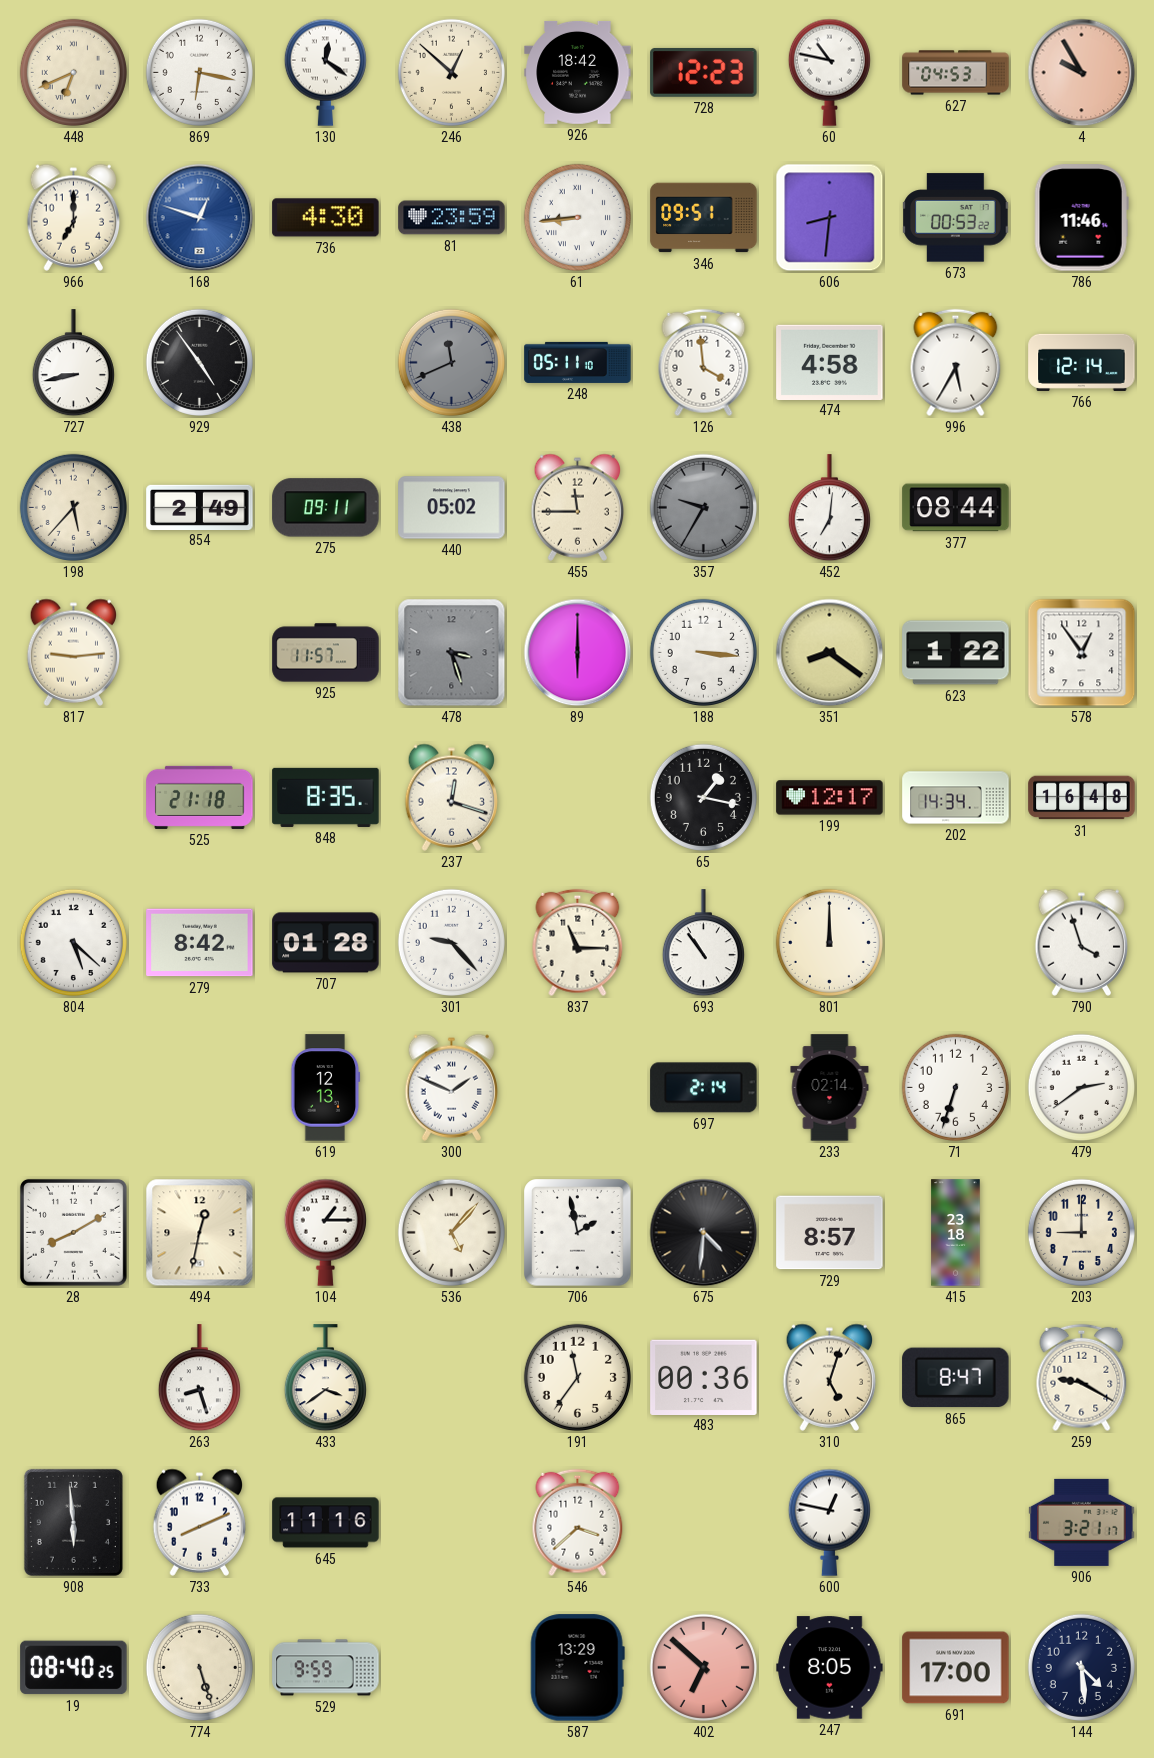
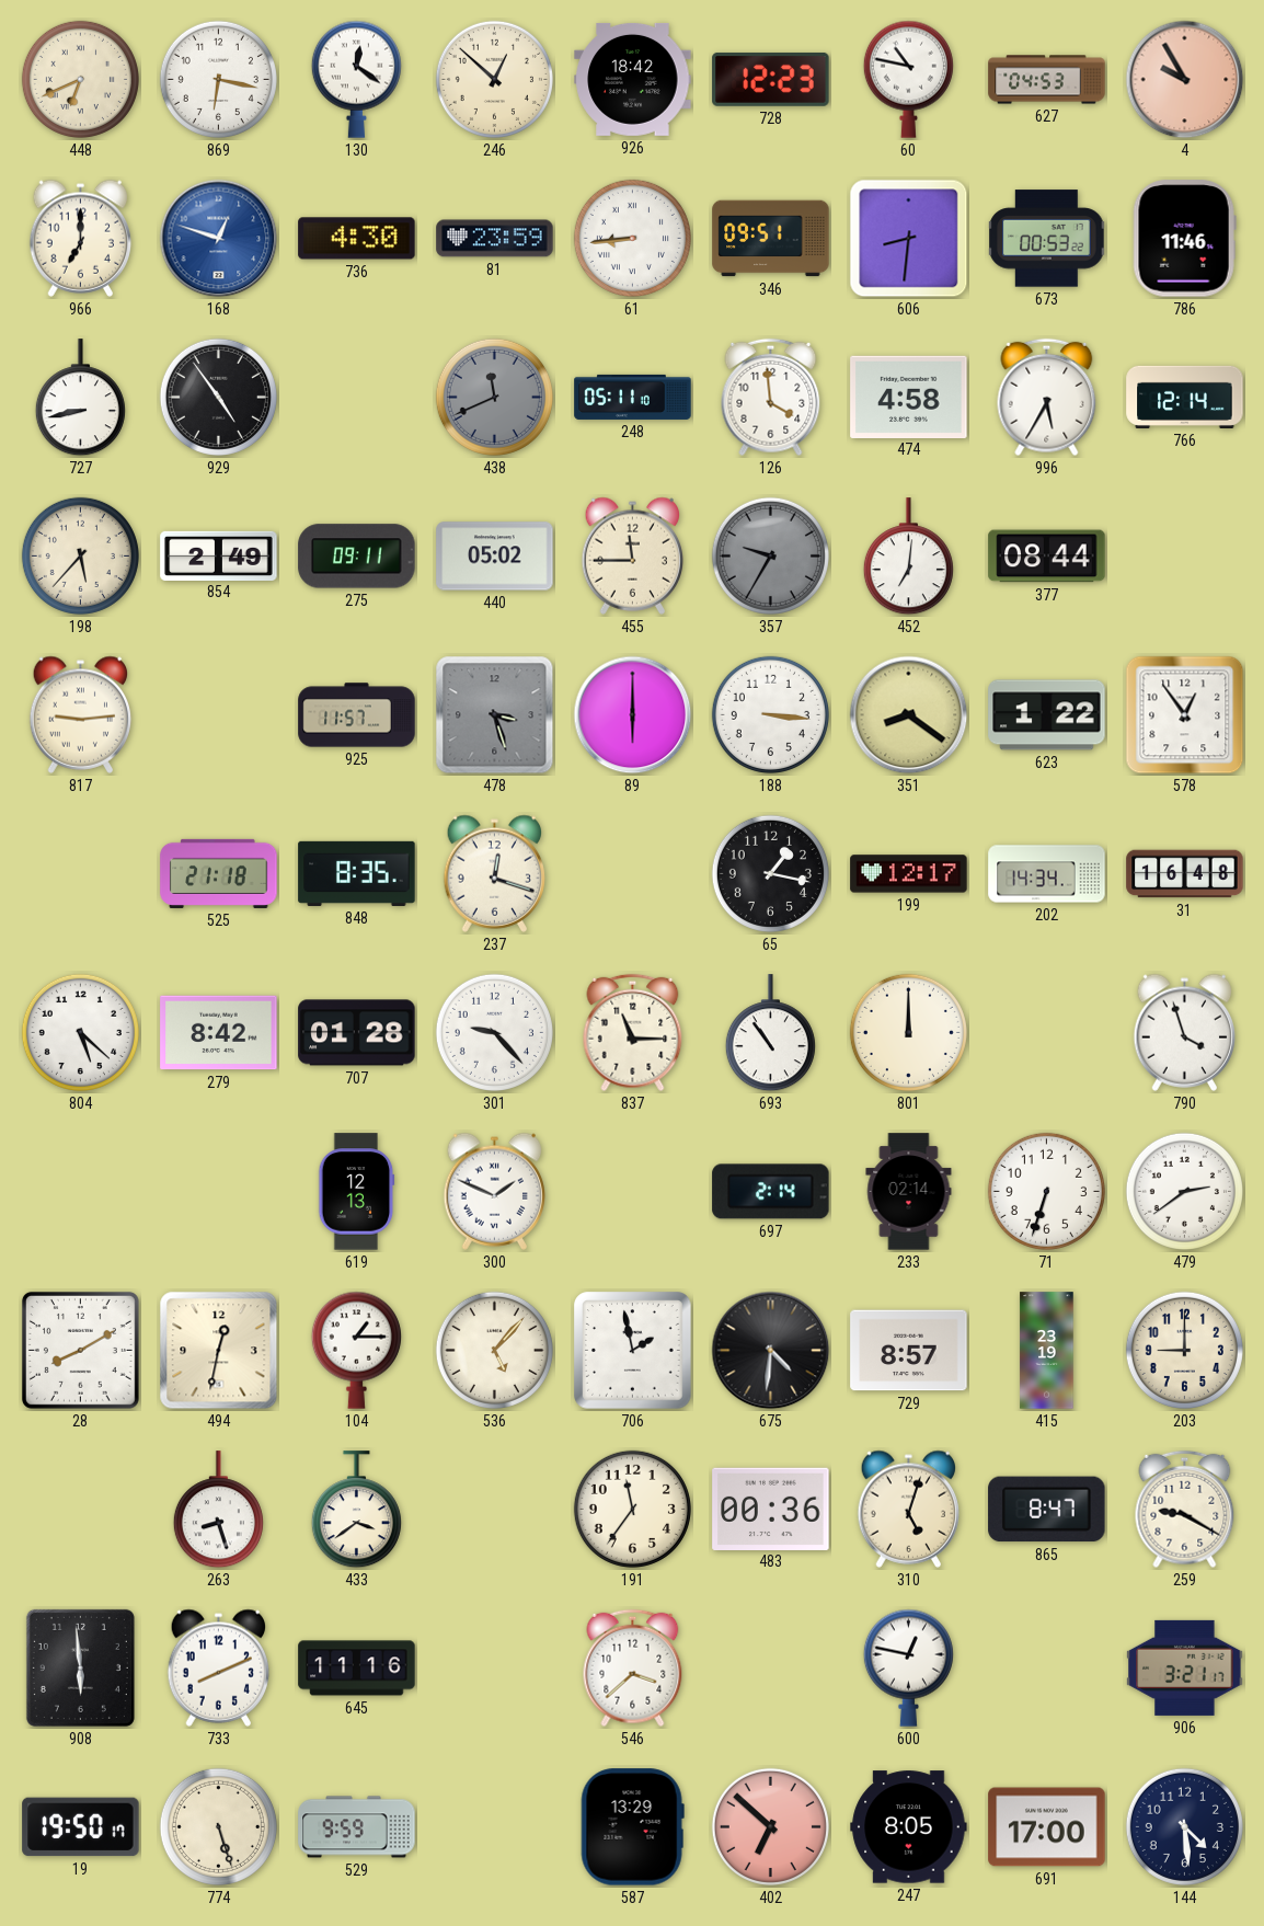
415: 23:18 -> 23:19 (1047, 1351)
19: 08:40 -> 19:50 (81, 1827)
